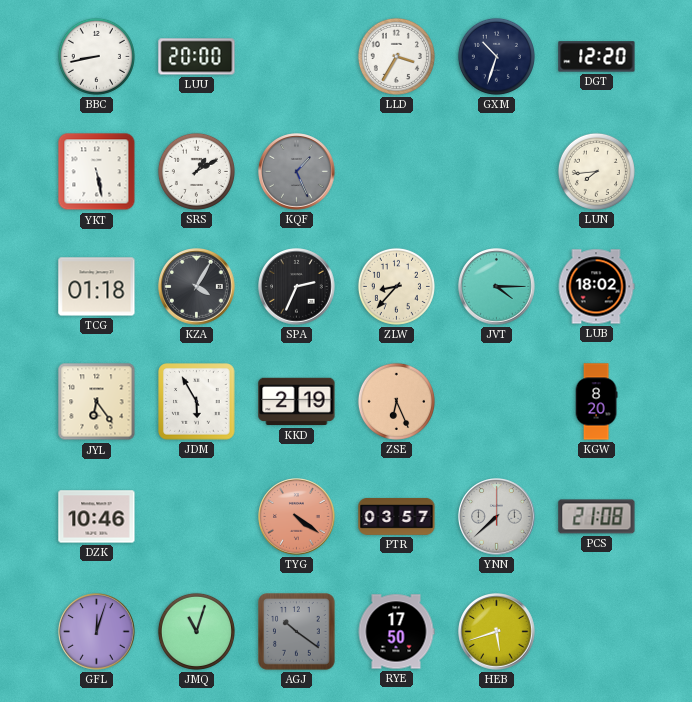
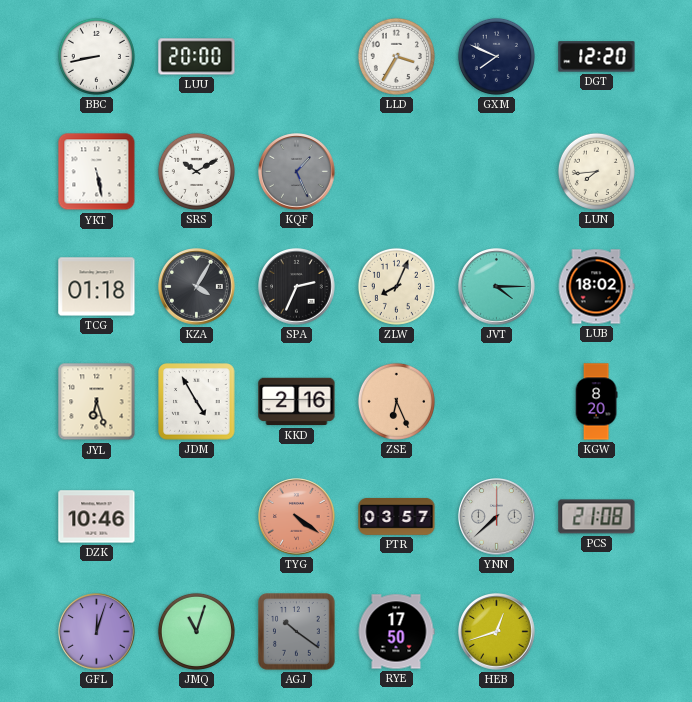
GXM: 10:33 -> 7:49 (496, 56)
SRS: 1:10 -> 10:10 (196, 171)
ZLW: 8:37 -> 8:04 (396, 286)
JYL: 6:24 -> 6:27 (97, 402)
JDM: 5:55 -> 4:55 (197, 402)
KKD: 2:19 -> 2:16 (297, 402)
HEB: 5:42 -> 12:42 (497, 632)
